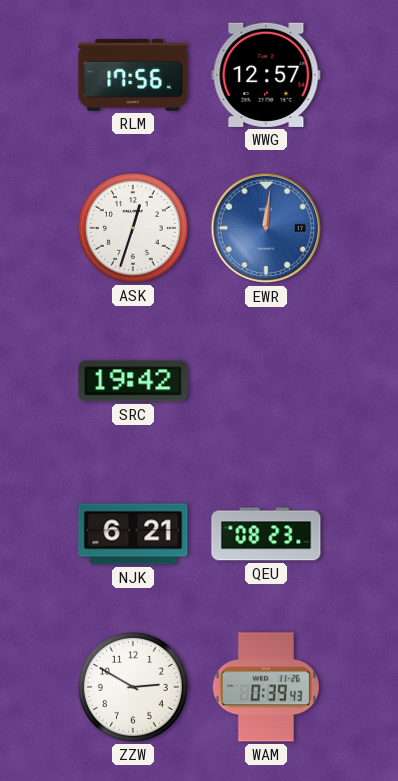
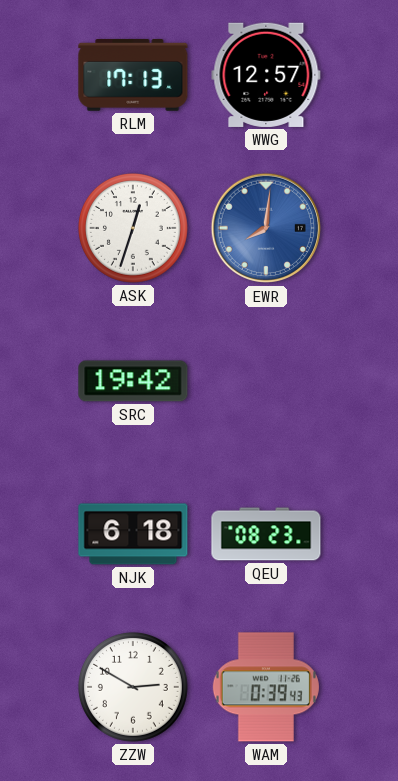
RLM: 17:56 -> 17:13 (133, 75)
EWR: 12:01 -> 8:01 (266, 228)
NJK: 6:21 -> 6:18 (133, 534)
